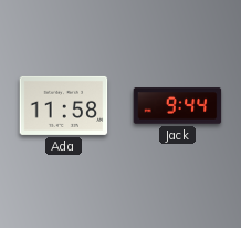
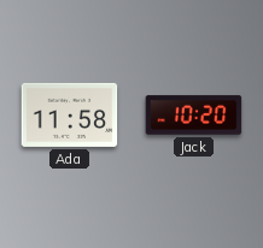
Jack: 9:44 -> 10:20 (194, 116)
